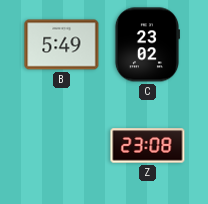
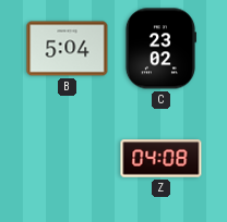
B: 5:49 -> 5:04 (68, 49)
Z: 23:08 -> 04:08 (162, 159)
